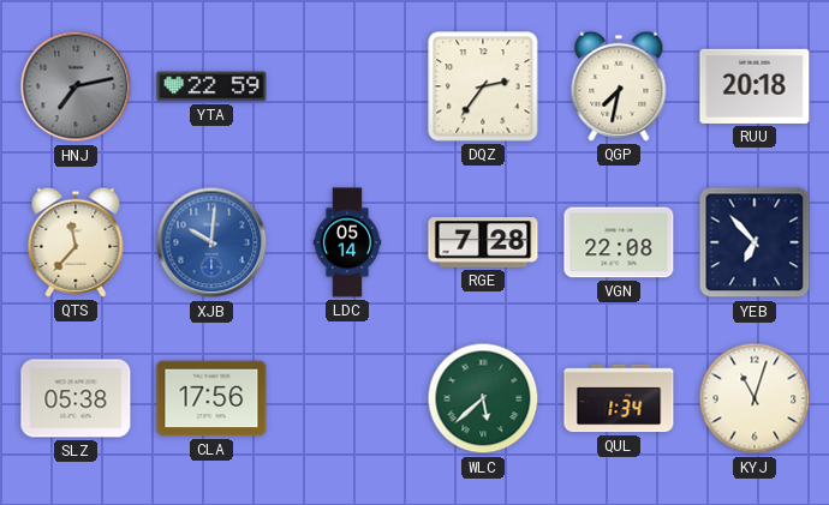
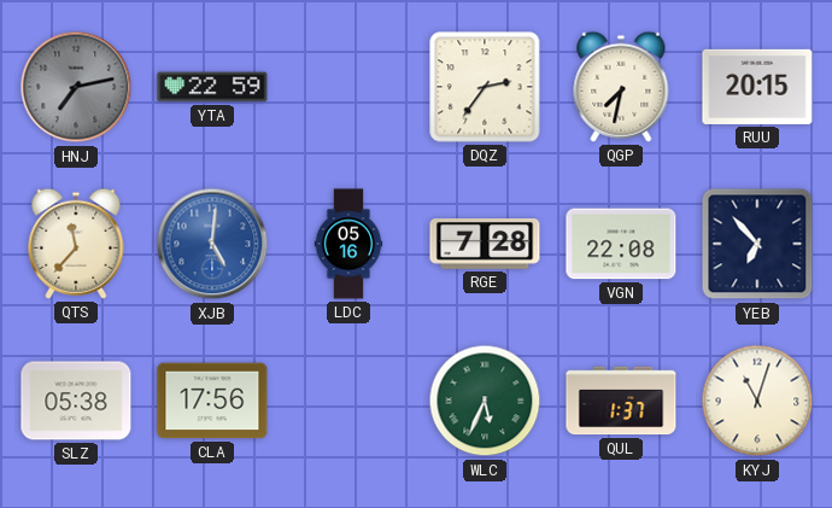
RUU: 20:18 -> 20:15 (757, 87)
XJB: 10:01 -> 5:01 (212, 244)
LDC: 05:14 -> 05:16 (348, 244)
WLC: 5:38 -> 5:34 (485, 401)
QUL: 1:34 -> 1:37 (621, 401)
